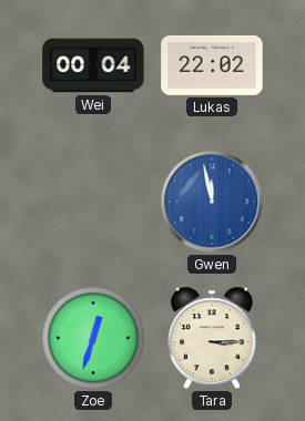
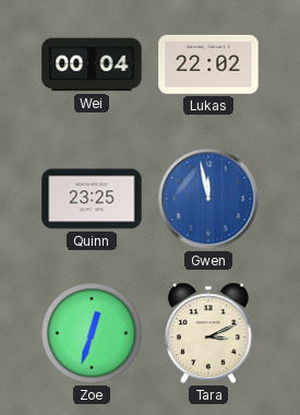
Quinn: none -> 23:25 (92, 199)
Tara: 3:15 -> 3:11 (208, 333)
